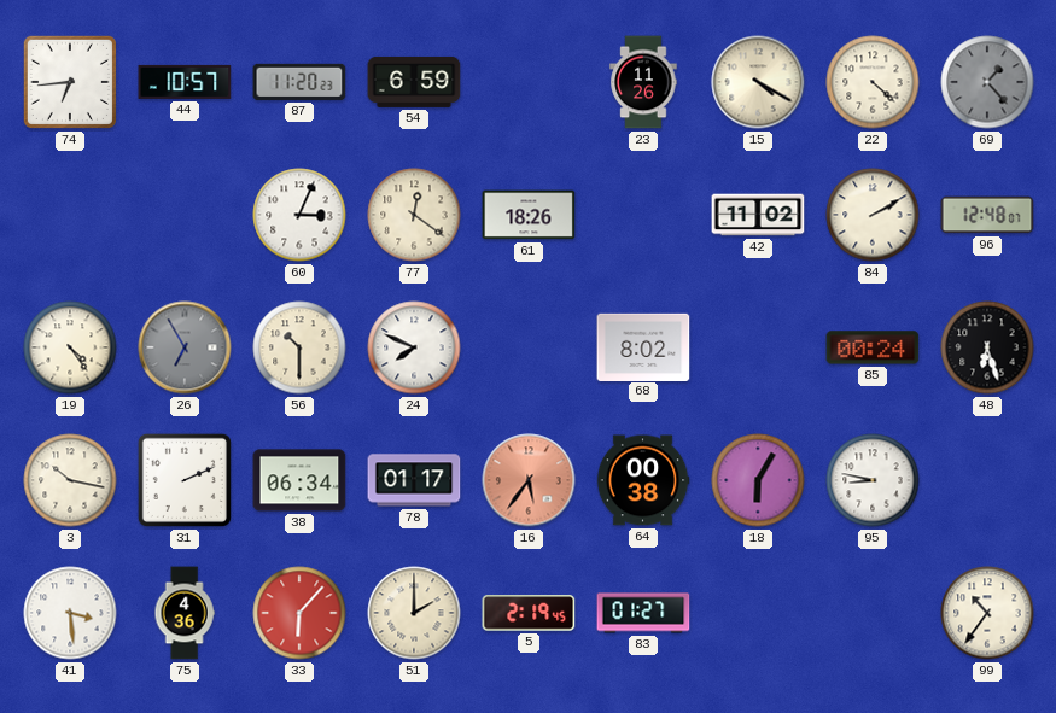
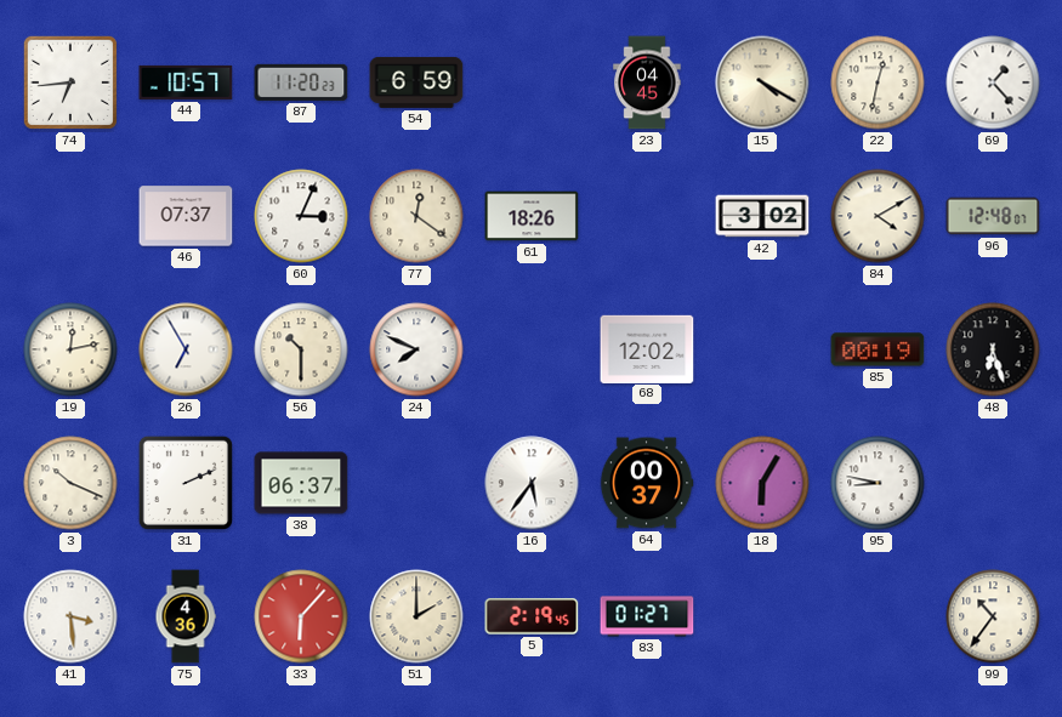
23: 11:26 -> 04:45 (647, 82)
22: 4:22 -> 12:32 (878, 82)
69 dial: grey -> white (993, 82)
46: none -> 07:37 (186, 216)
42: 11:02 -> 3:02 (762, 216)
84: 2:10 -> 4:10 (878, 216)
19: 4:24 -> 12:13 (70, 349)
26 dial: grey -> white (186, 349)
68: 8:02 -> 12:02 (647, 348)
85: 00:24 -> 00:19 (878, 349)
3: 10:17 -> 10:19 (70, 483)
38: 06:34 -> 06:37 (301, 483)
78: 01:17 -> none (414, 480)
16 dial: salmon -> white (532, 483)
64: 00:38 -> 00:37 (647, 483)
